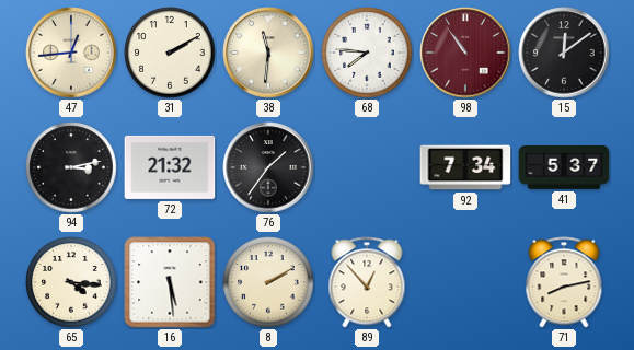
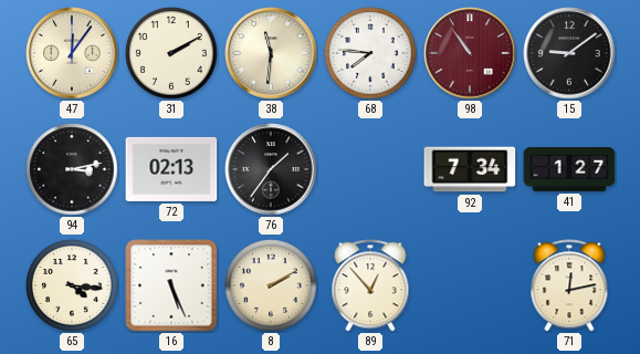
47: 12:44 -> 12:06 (72, 53)
15: 12:09 -> 9:09 (569, 53)
72: 21:32 -> 02:13 (171, 169)
41: 5:37 -> 1:27 (569, 169)
16: 5:29 -> 5:26 (171, 285)
71: 8:13 -> 12:13 (569, 285)
